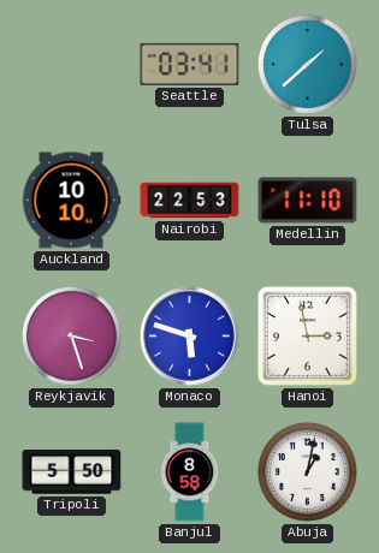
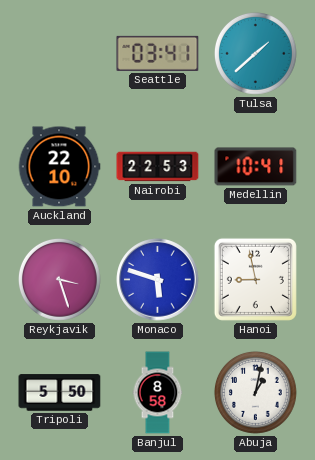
Auckland: 10:10 -> 22:10 (59, 167)
Medellin: 11:10 -> 10:41 (256, 167)
Hanoi: 2:58 -> 8:58 (255, 279)
